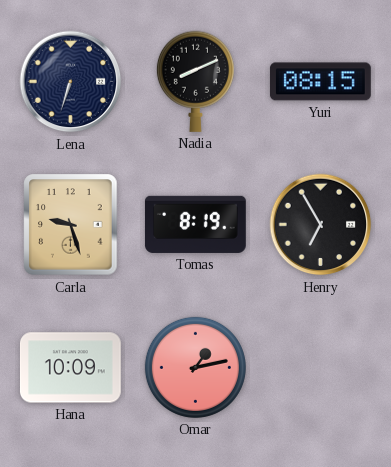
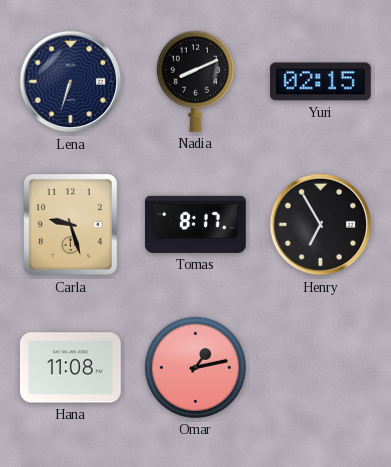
Yuri: 08:15 -> 02:15 (320, 82)
Tomas: 8:19 -> 8:17 (195, 224)
Hana: 10:09 -> 11:08 (70, 368)
